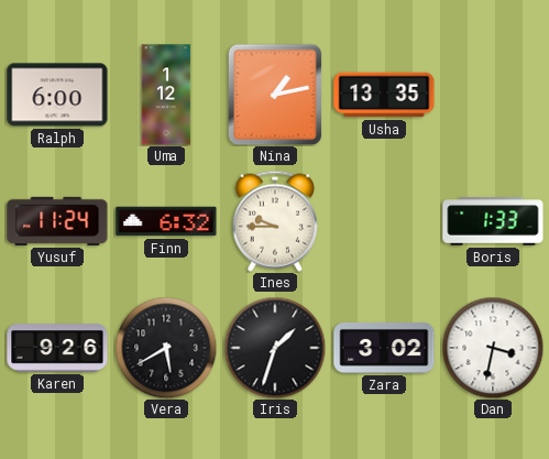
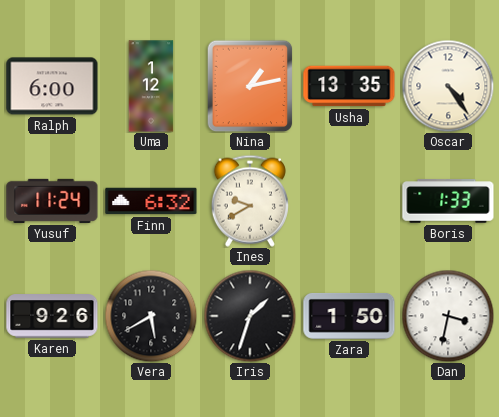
Oscar: none -> 4:24 (448, 86)
Ines: 9:45 -> 9:40 (250, 201)
Zara: 3:02 -> 1:50 (349, 316)
